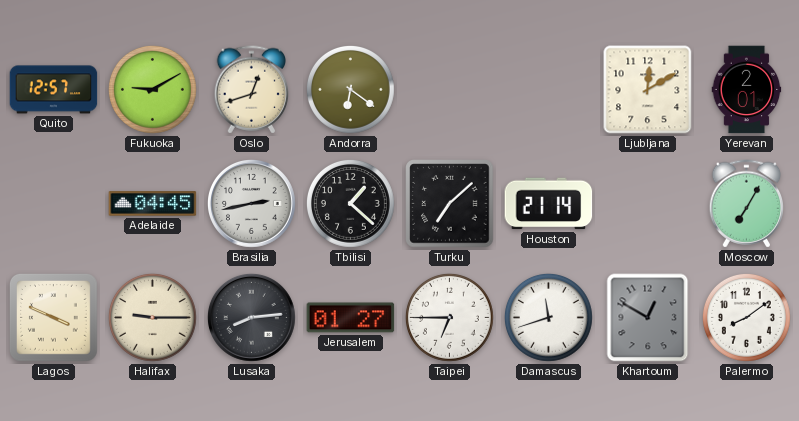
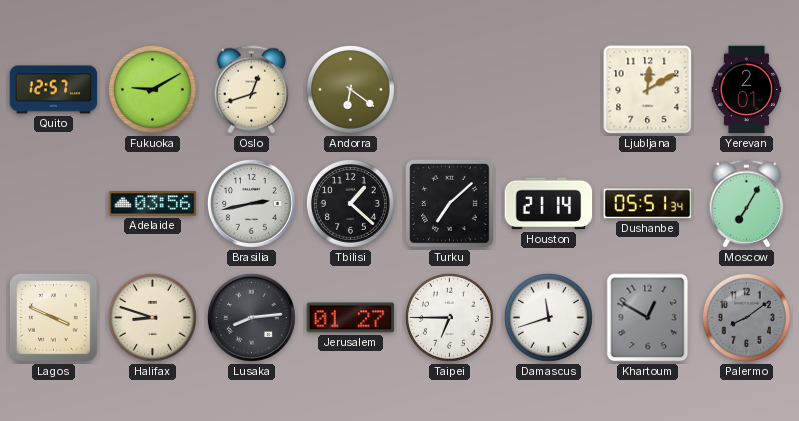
Adelaide: 04:45 -> 03:56 (153, 204)
Dushanbe: none -> 05:51 (648, 204)
Halifax: 9:15 -> 8:48 (152, 317)
Palermo dial: white -> grey (746, 317)
